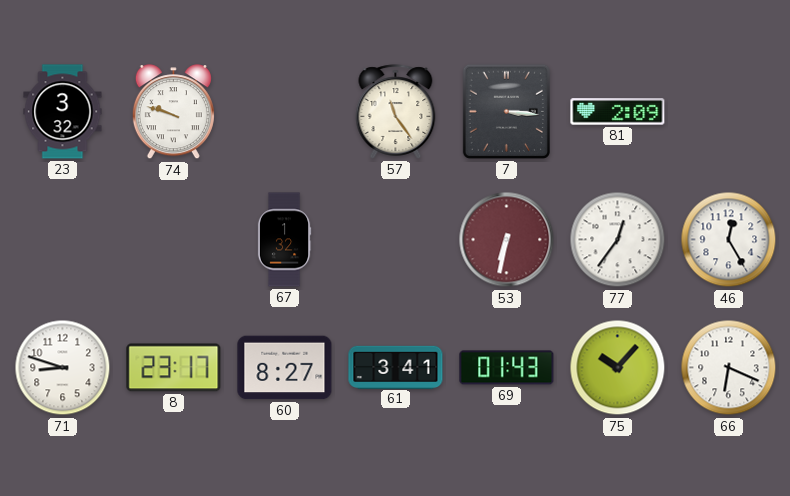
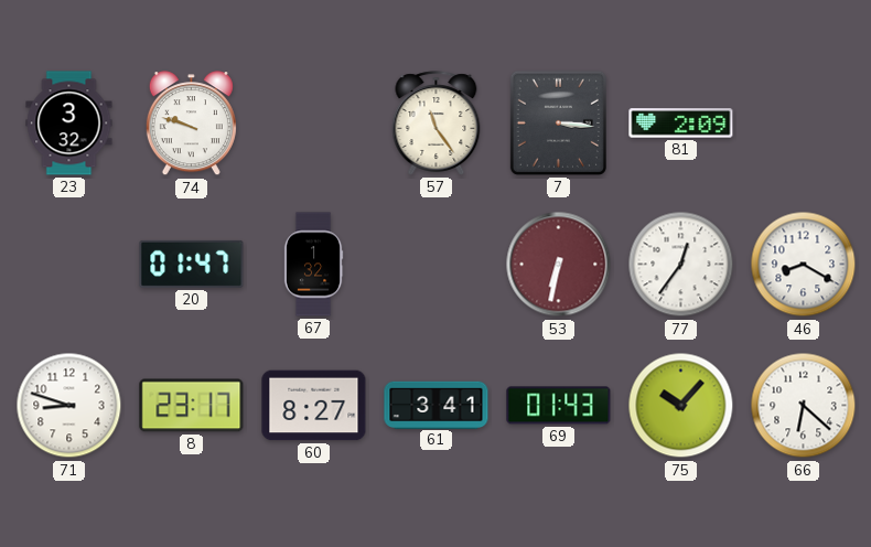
20: none -> 01:47 (192, 264)
46: 12:25 -> 8:20 (804, 265)
66: 6:19 -> 6:22 (804, 406)
